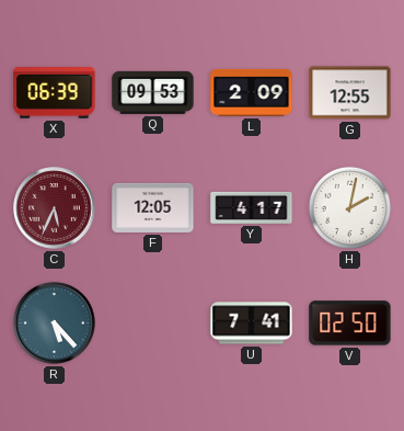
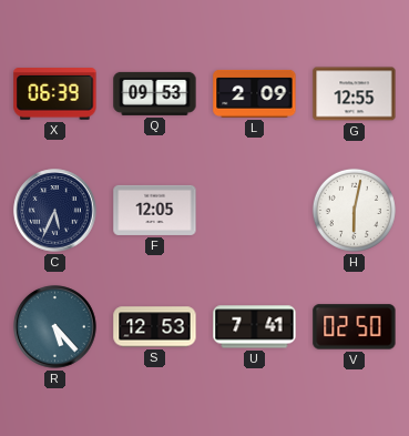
C dial: burgundy -> navy (55, 211)
Y: 4:17 -> none (252, 207)
H: 2:02 -> 6:02 (354, 210)
S: none -> 12:53 (155, 327)
